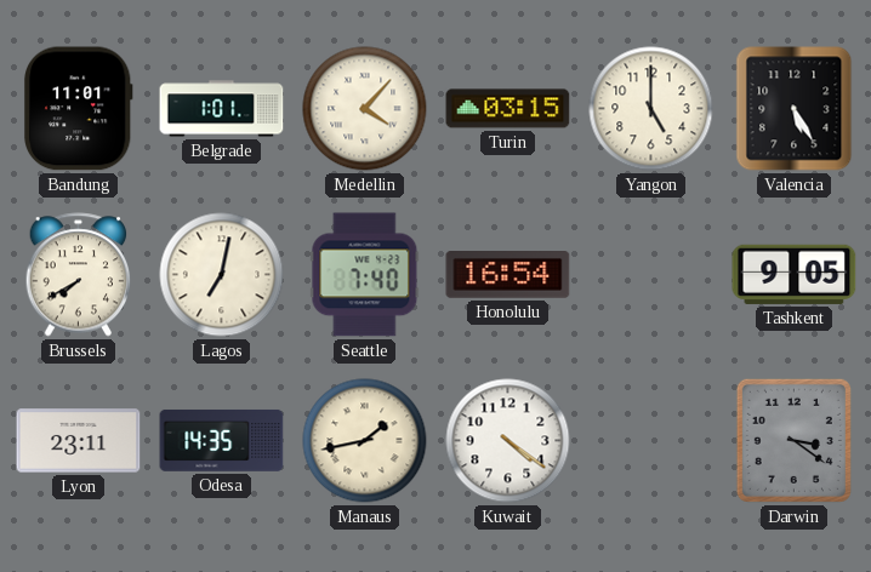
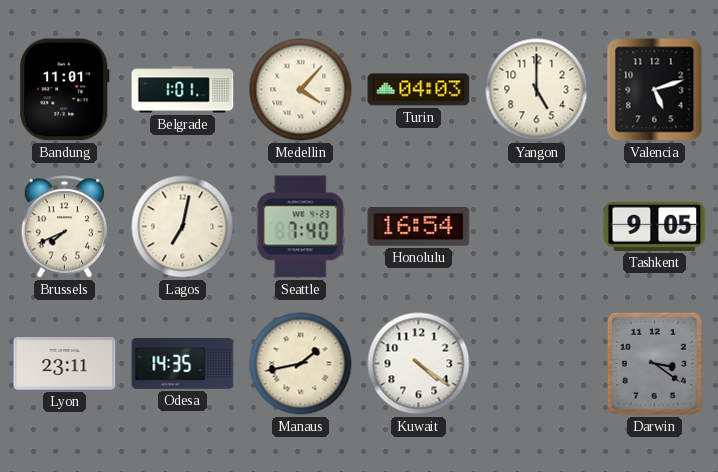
Turin: 03:15 -> 04:03 (419, 90)
Valencia: 5:25 -> 5:12 (655, 90)
Brussels: 7:40 -> 7:41 (65, 227)
